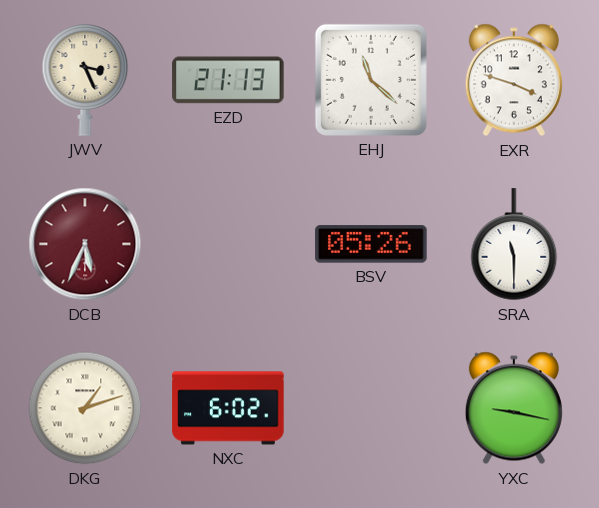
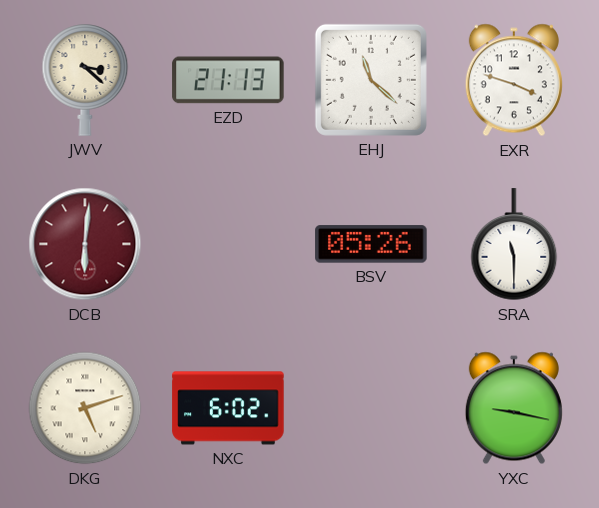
JWV: 3:26 -> 3:22 (85, 80)
DCB: 5:34 -> 6:01 (85, 244)
DKG: 1:12 -> 5:12 (85, 408)
